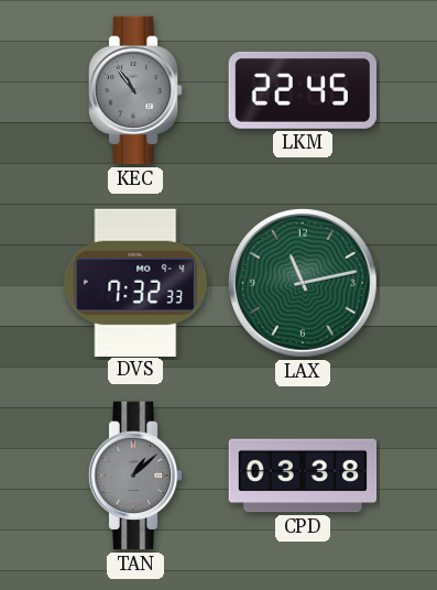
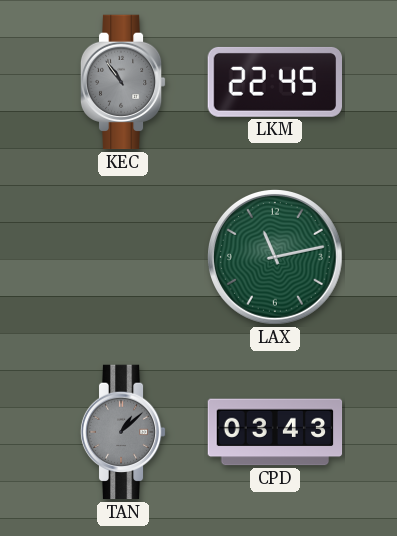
DVS: 7:32 -> none (135, 282)
CPD: 03:38 -> 03:43 (275, 432)
